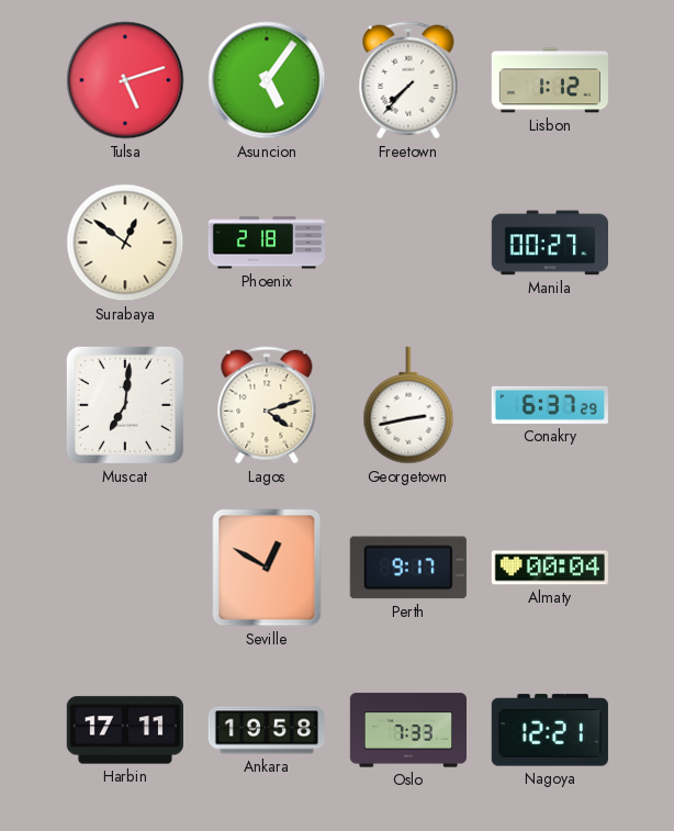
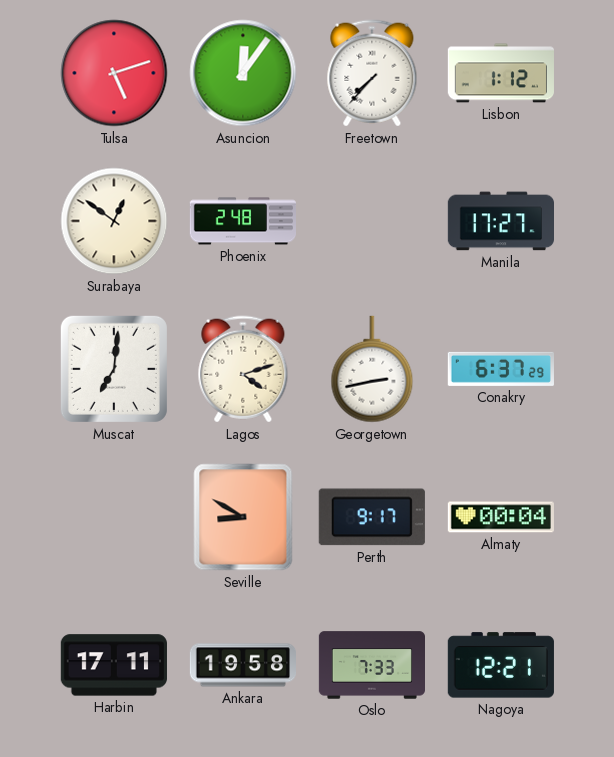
Asuncion: 5:06 -> 12:06 (243, 73)
Phoenix: 2:18 -> 2:48 (242, 221)
Manila: 00:27 -> 17:27 (500, 221)
Seville: 12:50 -> 8:50 (243, 517)
